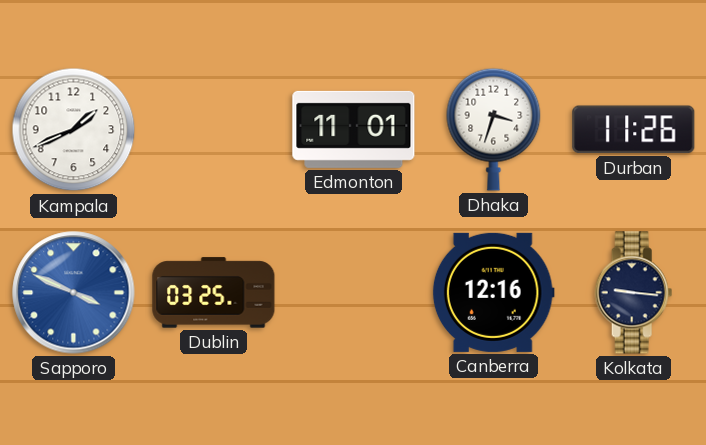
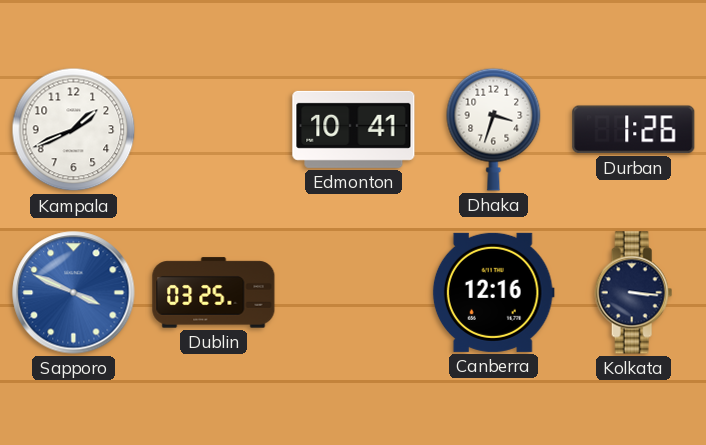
Edmonton: 11:01 -> 10:41 (354, 129)
Durban: 11:26 -> 1:26 (634, 130)
Kolkata: 9:16 -> 3:16 (634, 293)
